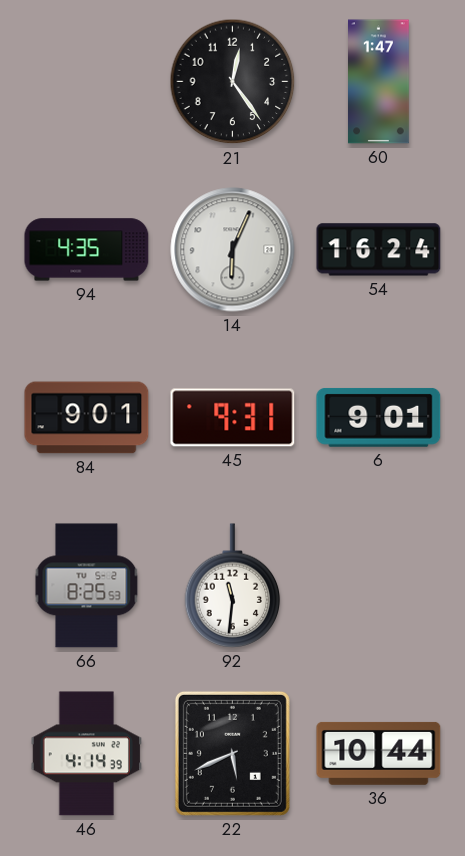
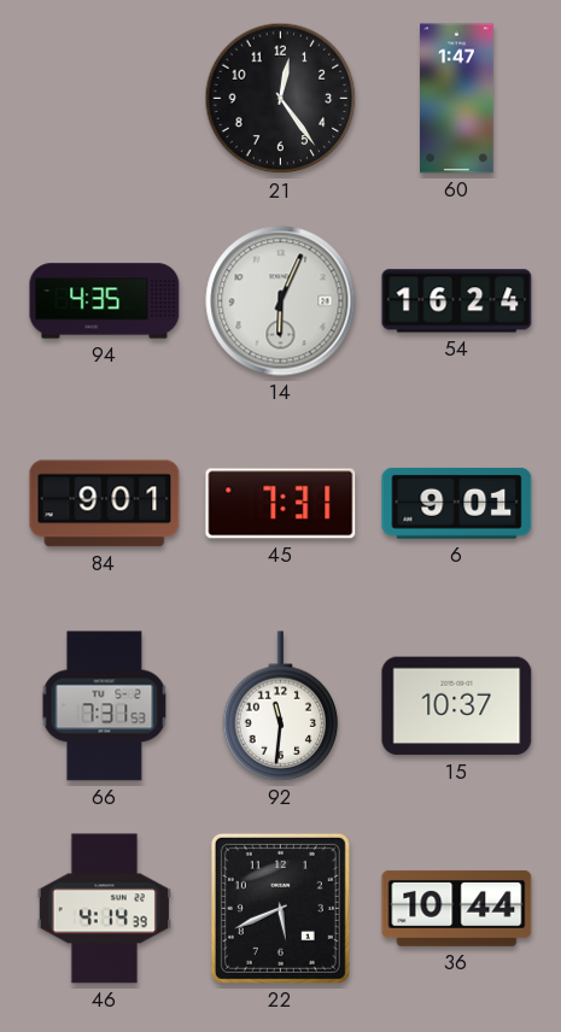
45: 9:31 -> 7:31 (281, 504)
66: 8:25 -> 7:31 (105, 706)
15: none -> 10:37 (457, 706)
